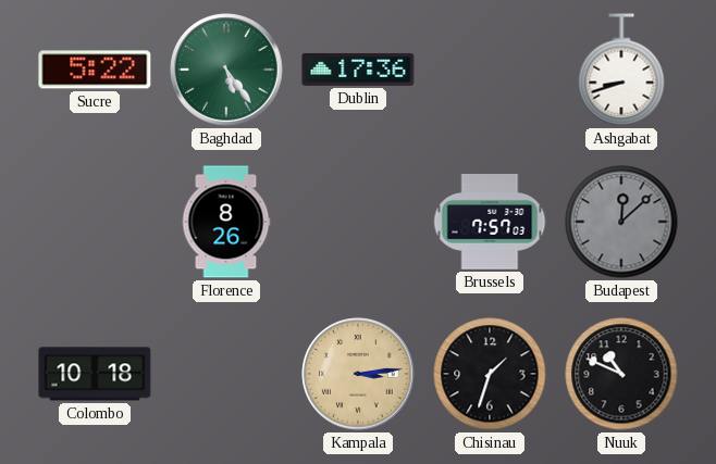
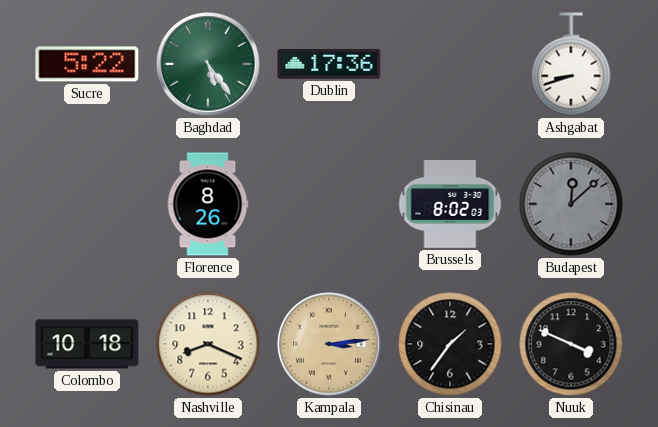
Brussels: 7:57 -> 8:02 (450, 205)
Nashville: none -> 8:19 (208, 344)
Chisinau: 1:33 -> 1:36 (450, 344)
Nuuk: 10:49 -> 3:49 (571, 344)
